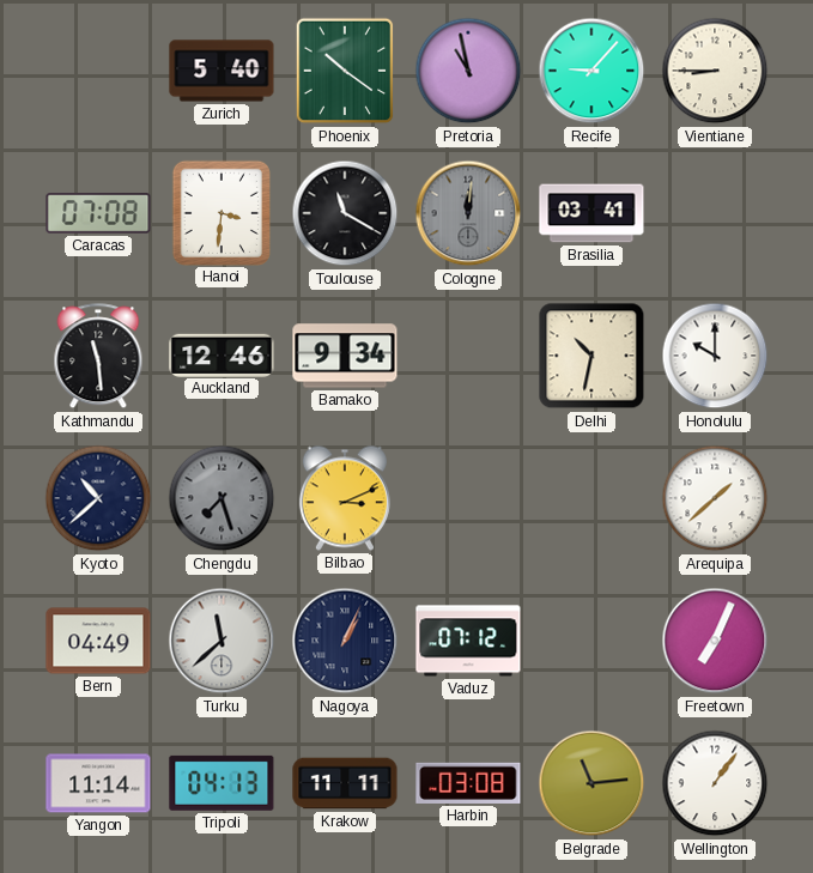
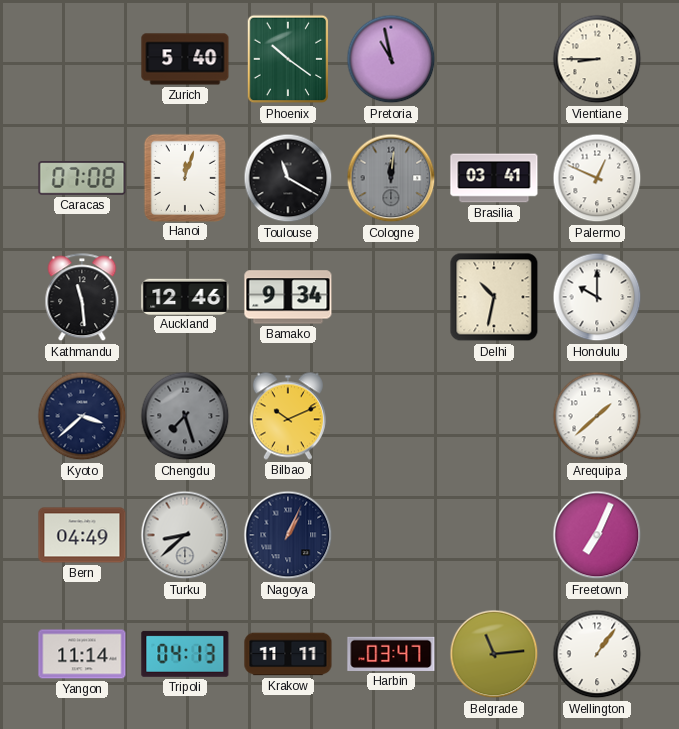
Recife: 9:07 -> none (591, 71)
Hanoi: 3:31 -> 12:03 (185, 177)
Palermo: none -> 12:49 (597, 178)
Kyoto: 10:38 -> 3:38 (82, 416)
Bilbao: 3:11 -> 10:11 (288, 416)
Turku: 11:38 -> 8:38 (185, 535)
Vaduz: 07:12 -> none (468, 641)
Harbin: 03:08 -> 03:47 (391, 654)
